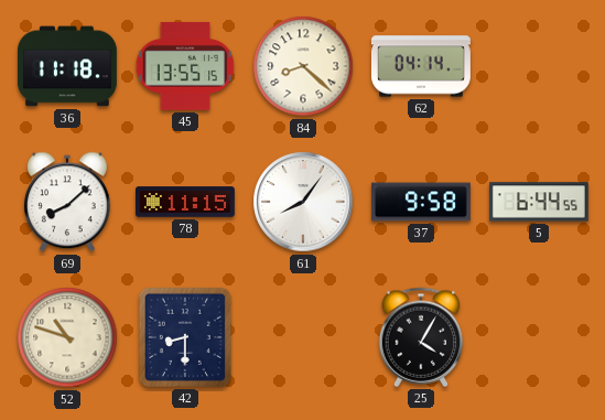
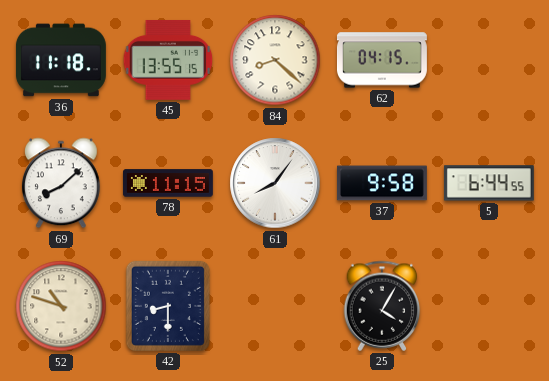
62: 04:14 -> 04:15 (382, 60)
